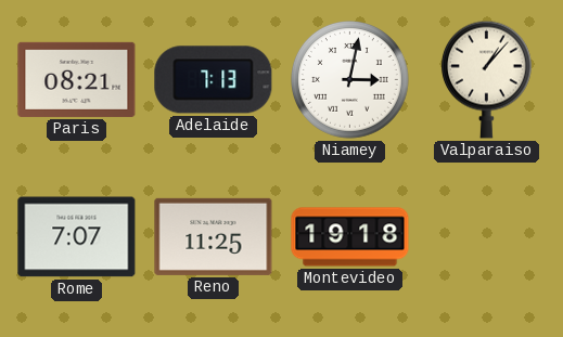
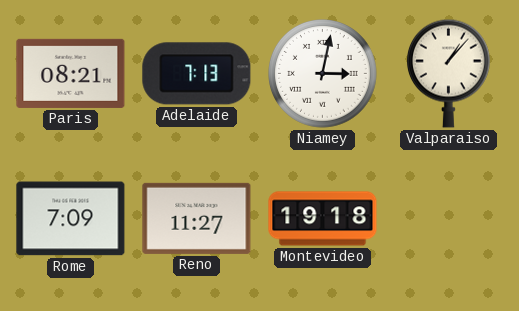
Rome: 7:07 -> 7:09 (71, 219)
Reno: 11:25 -> 11:27 (197, 218)
